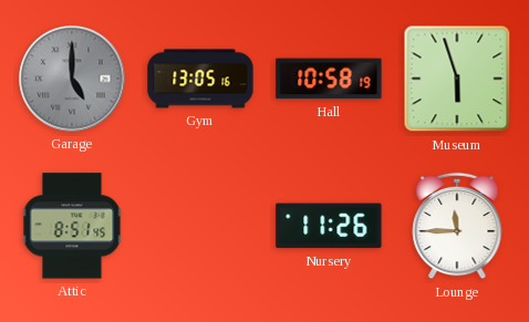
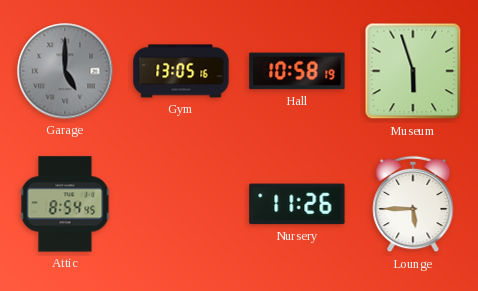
Attic: 8:51 -> 8:54 (65, 204)
Lounge: 11:45 -> 5:45 (413, 204)
